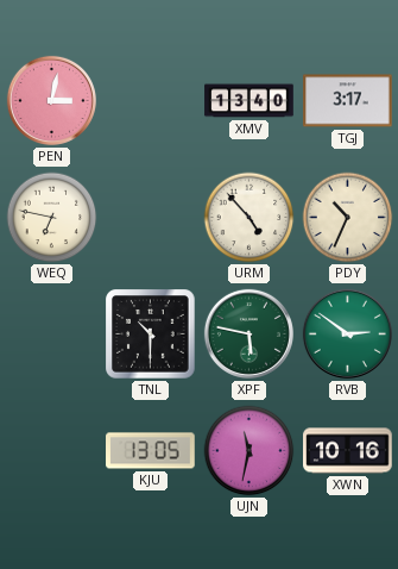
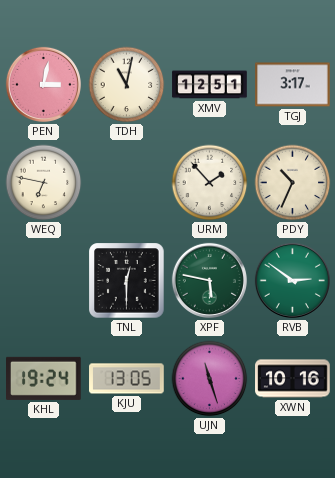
TDH: none -> 11:02 (127, 85)
XMV: 13:40 -> 12:51 (210, 85)
URM: 4:53 -> 1:53 (210, 183)
TNL: 10:30 -> 12:30 (127, 281)
KHL: none -> 19:24 (44, 378)
UJN: 11:32 -> 11:27 (210, 379)
